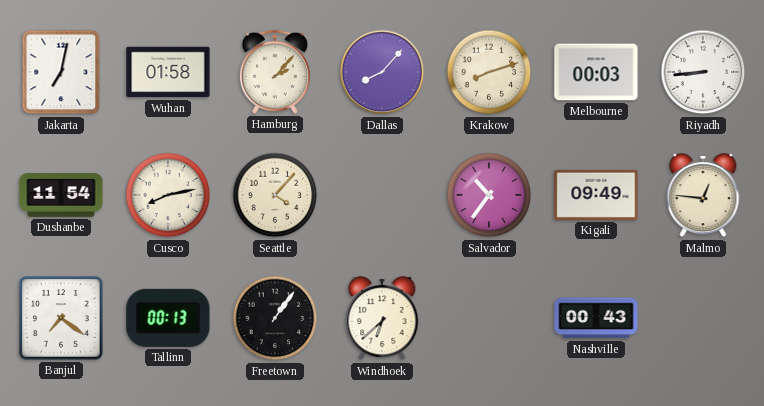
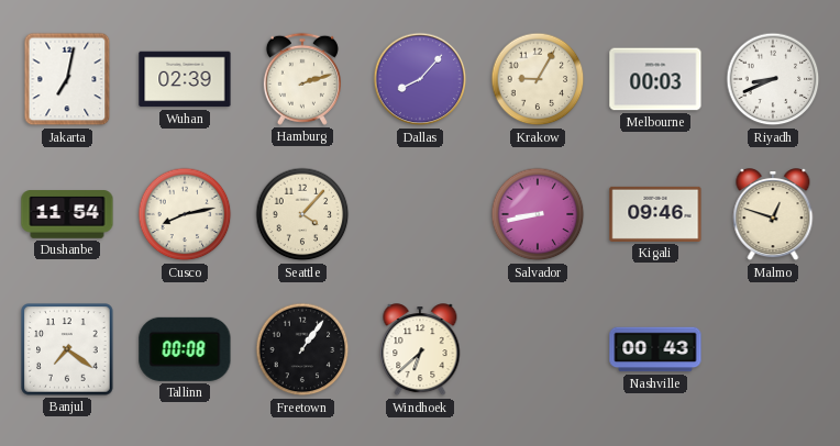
Wuhan: 01:58 -> 02:39 (185, 79)
Hamburg: 2:07 -> 2:12 (302, 79)
Krakow: 8:12 -> 9:05 (538, 79)
Riyadh: 8:44 -> 8:41 (773, 79)
Salvador: 10:36 -> 8:43 (538, 214)
Kigali: 09:49 -> 09:46 (655, 214)
Malmo: 12:46 -> 12:48 (773, 215)
Tallinn: 00:13 -> 00:08 (185, 349)
